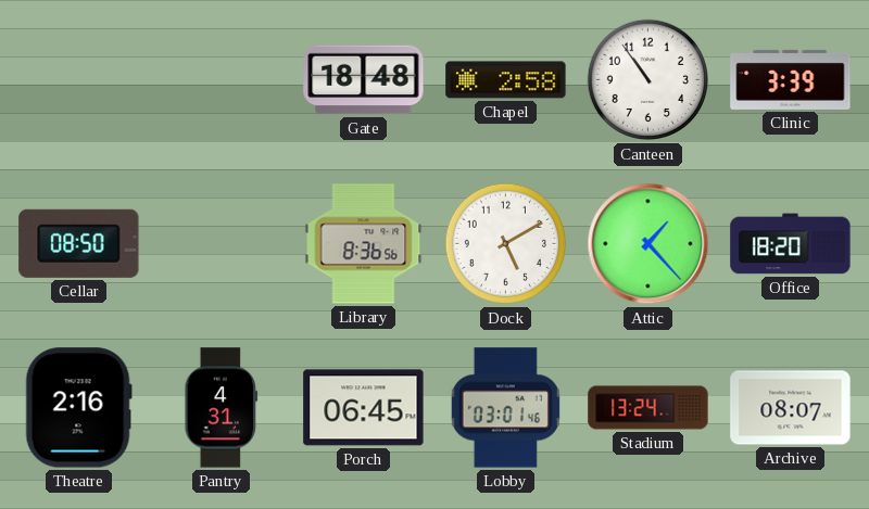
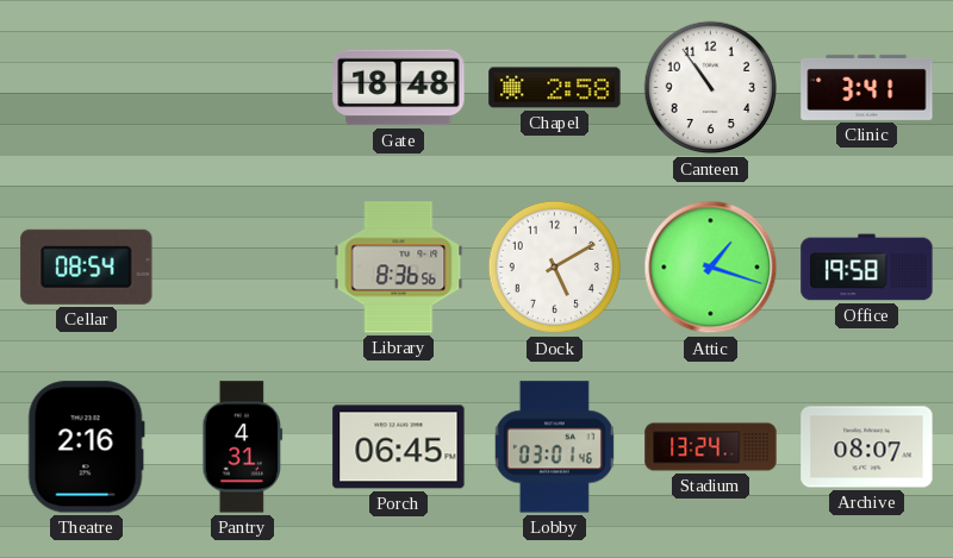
Clinic: 3:39 -> 3:41 (867, 87)
Cellar: 08:50 -> 08:54 (87, 267)
Attic: 1:23 -> 1:18 (711, 268)
Office: 18:20 -> 19:58 (867, 268)
